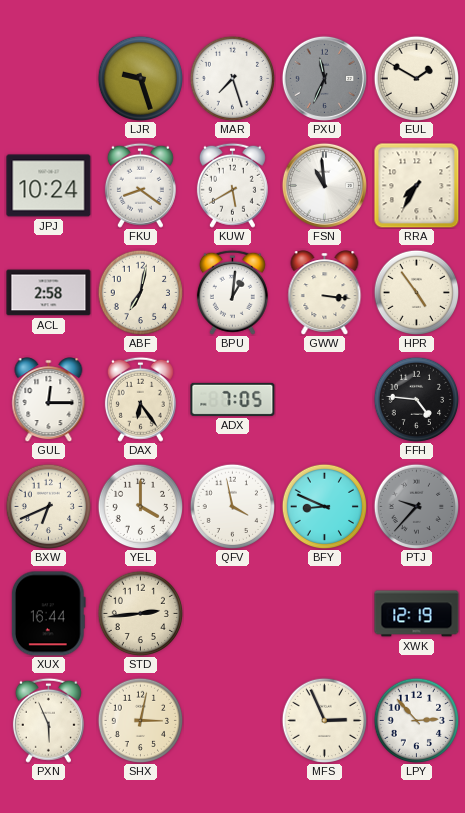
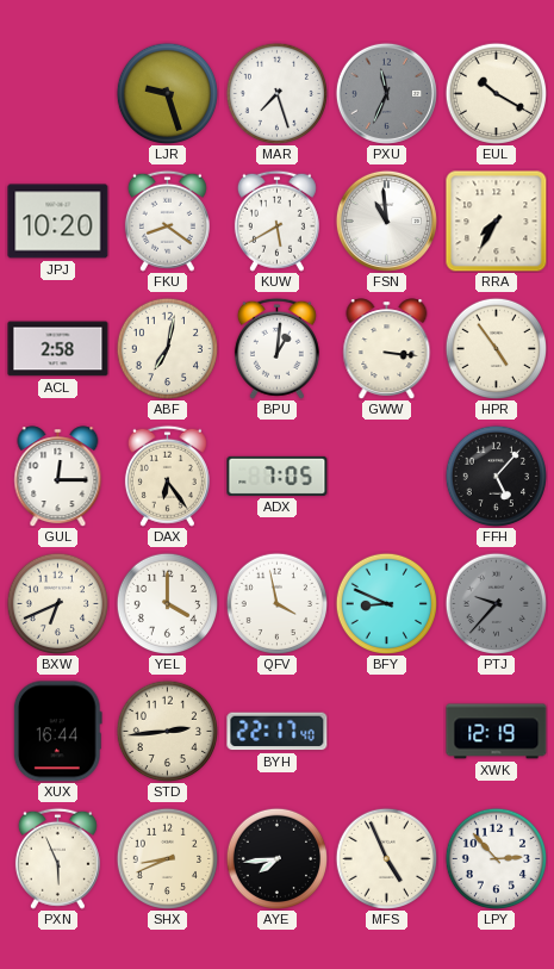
EUL: 1:50 -> 10:20 (496, 93)
JPJ: 10:24 -> 10:20 (58, 222)
FFH: 4:46 -> 5:07 (496, 476)
BYH: none -> 22:17 (278, 732)
SHX: 3:02 -> 8:41 (167, 858)
AYE: none -> 7:44 (276, 858)
MFS: 2:56 -> 4:56 (386, 858)
